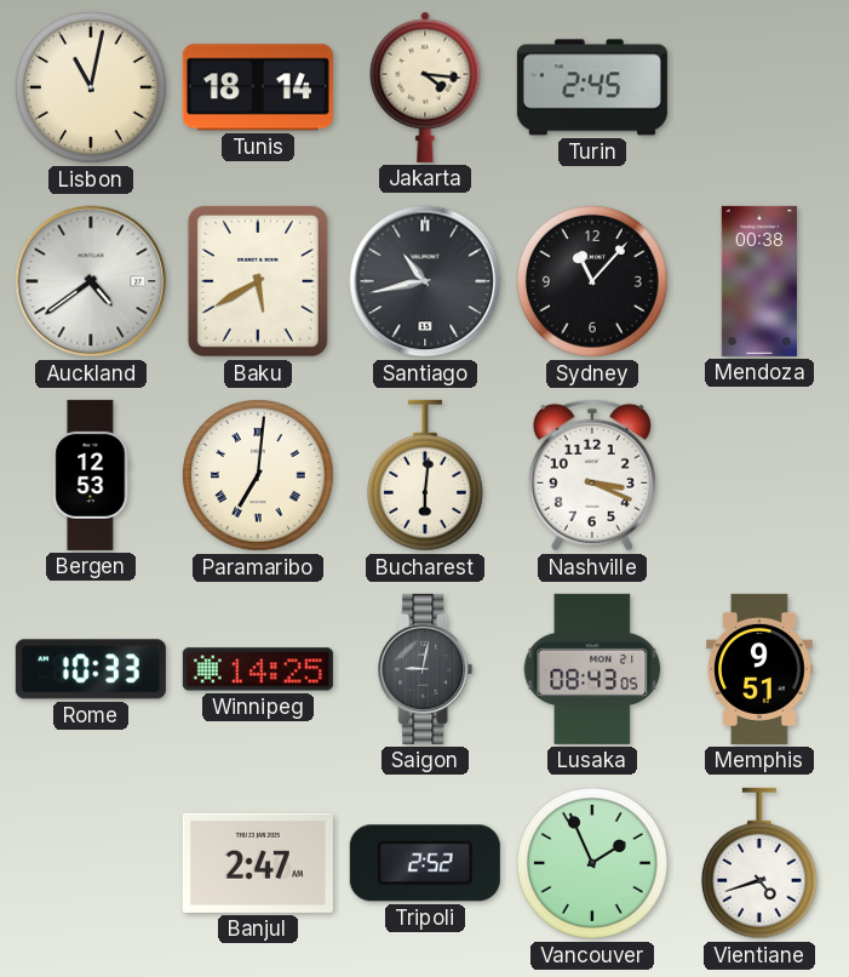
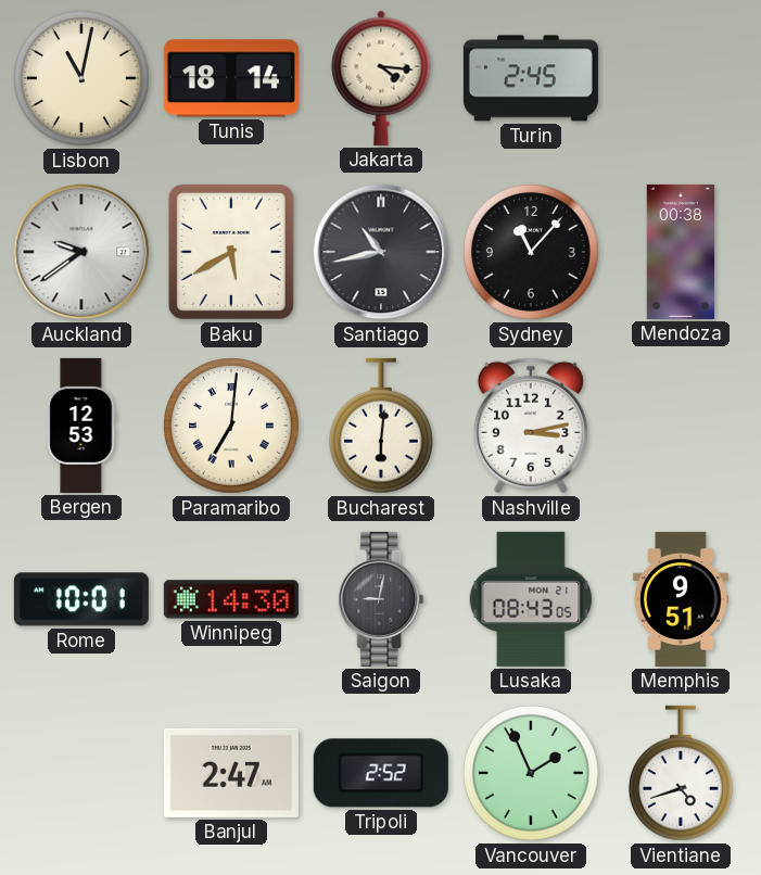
Auckland: 4:39 -> 9:39 (81, 252)
Nashville: 3:19 -> 3:13 (531, 426)
Rome: 10:33 -> 10:01 (81, 599)
Winnipeg: 14:25 -> 14:30 (231, 599)
